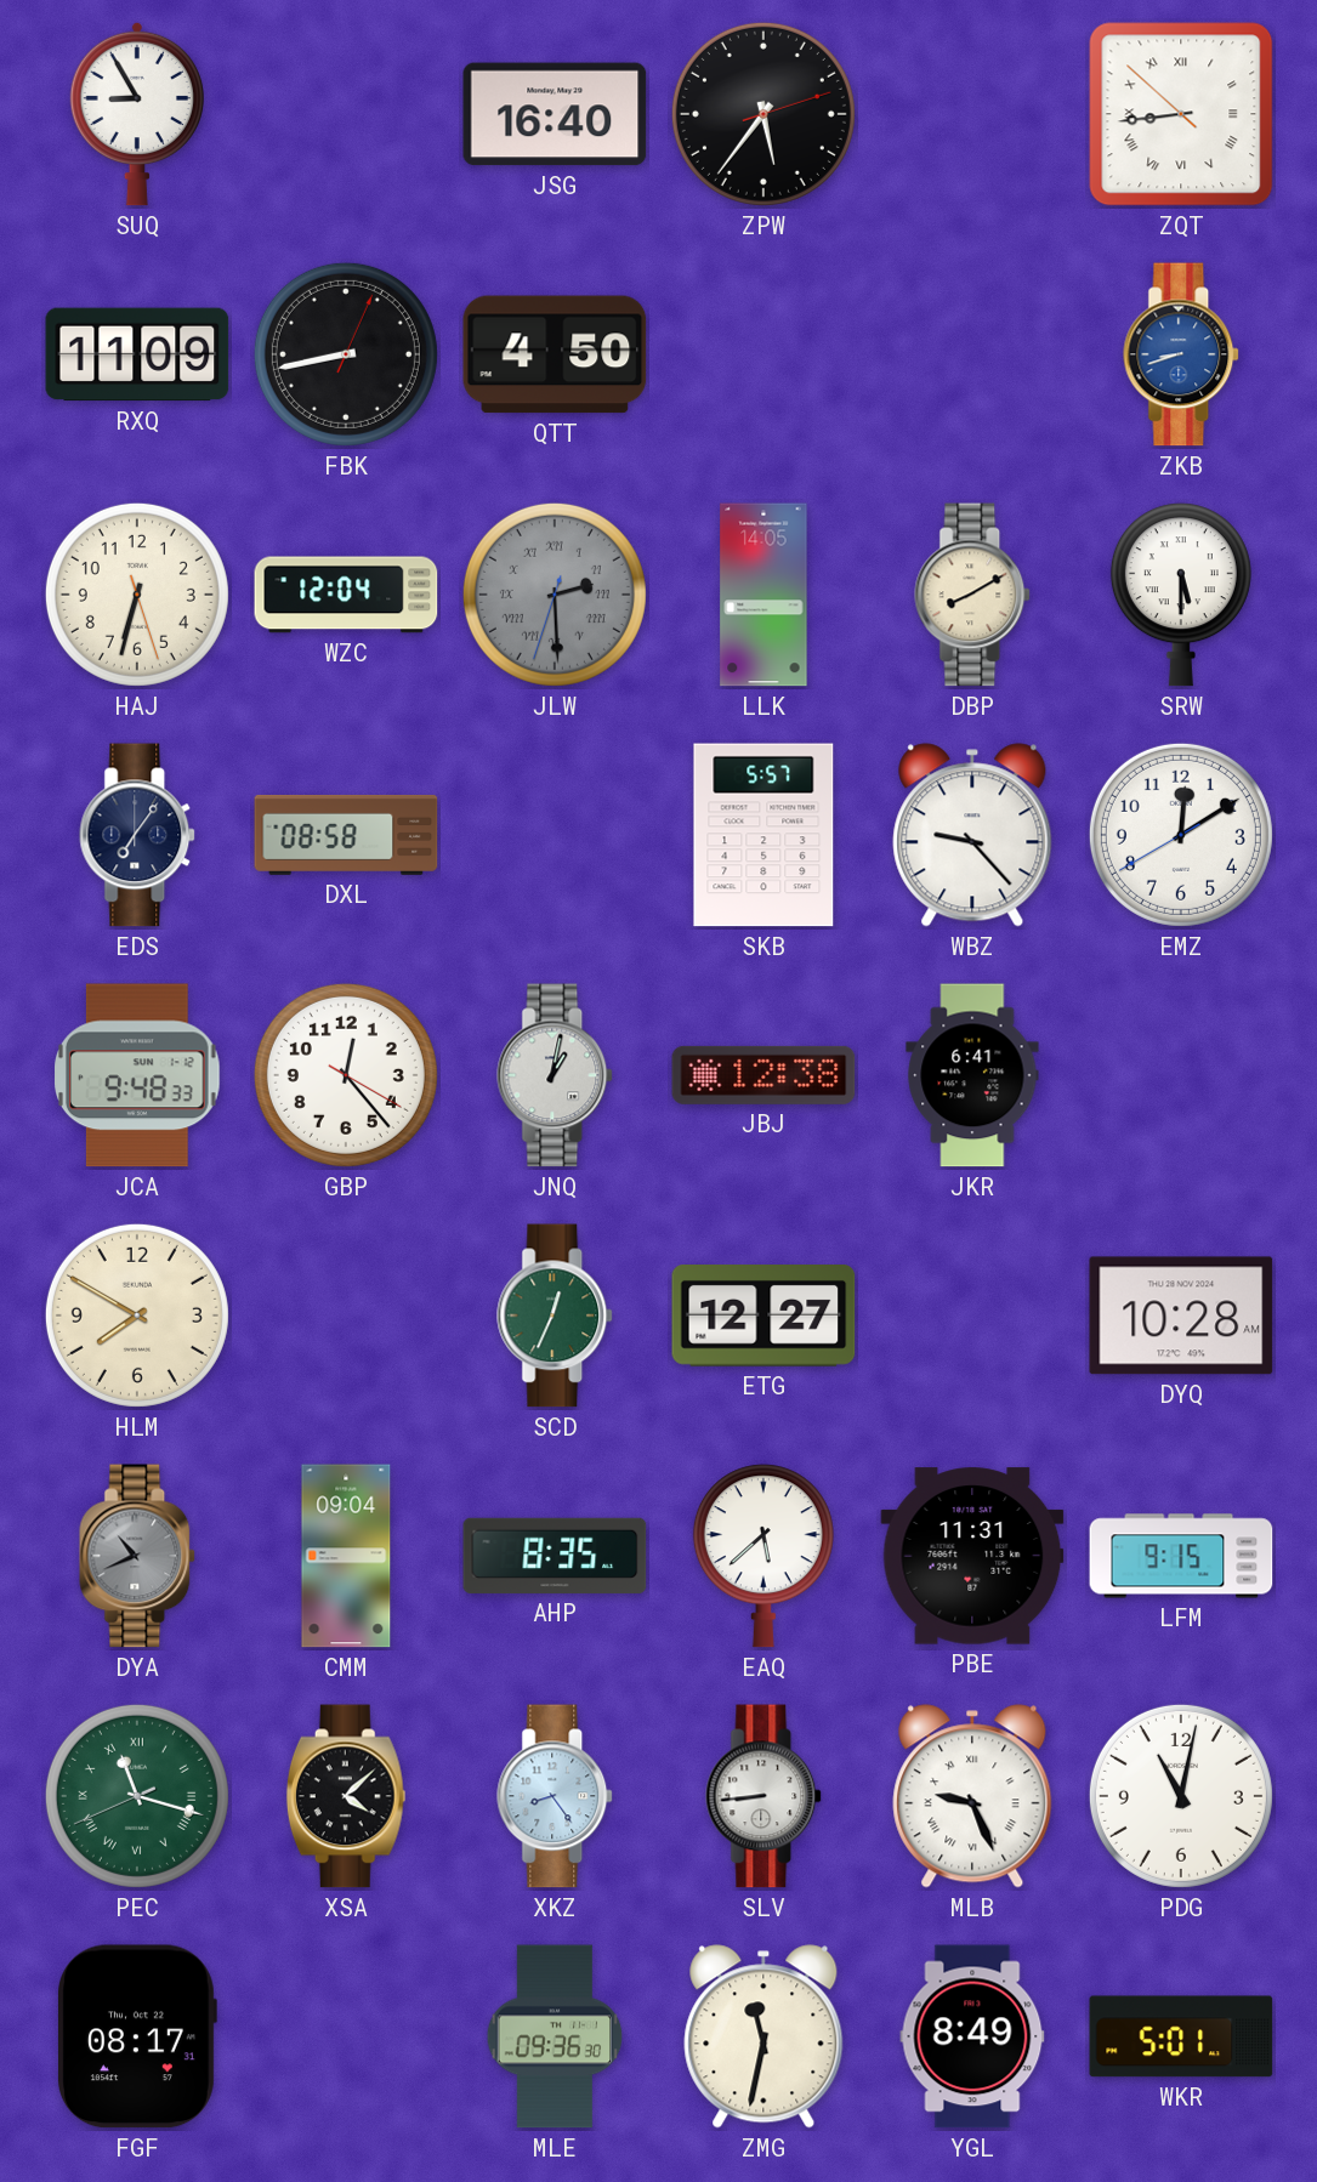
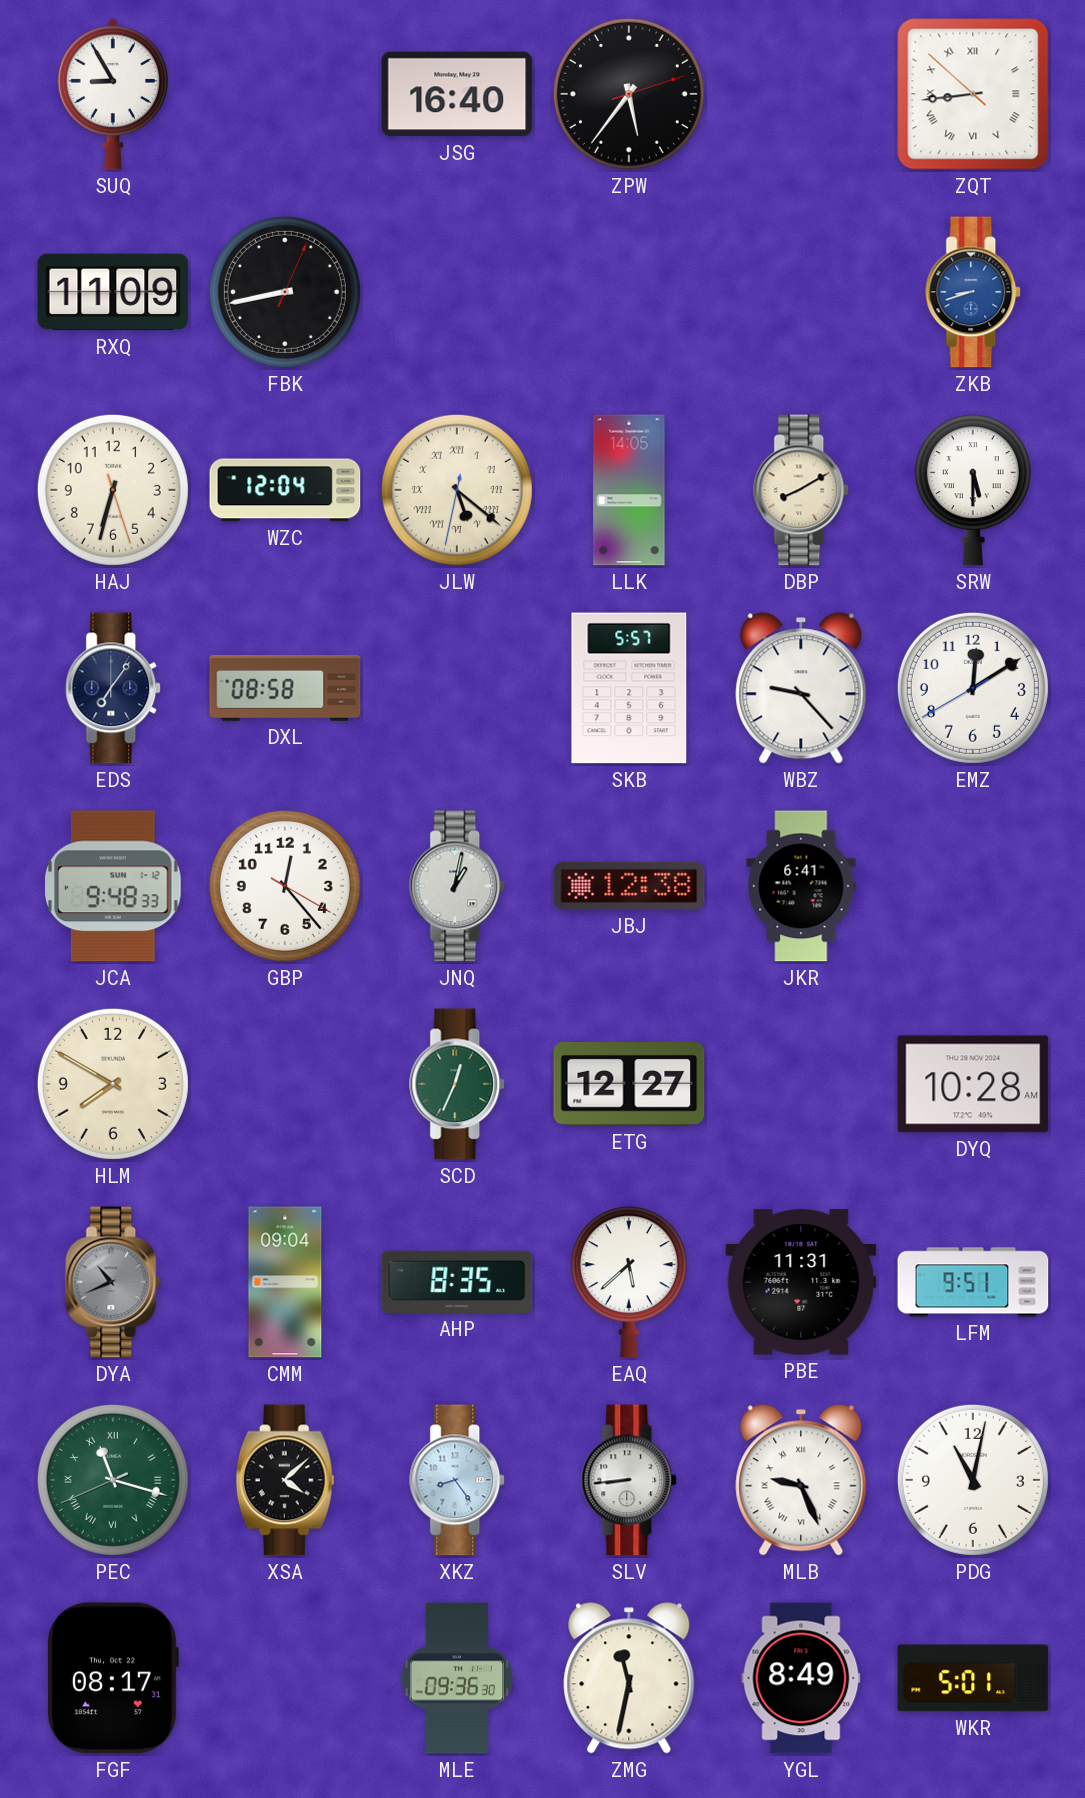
QTT: 4:50 -> none (555, 354)
JLW: 2:29 -> 5:21 (457, 490)
JLW dial: grey -> cream (457, 490)
LFM: 9:15 -> 9:51 (973, 1282)
